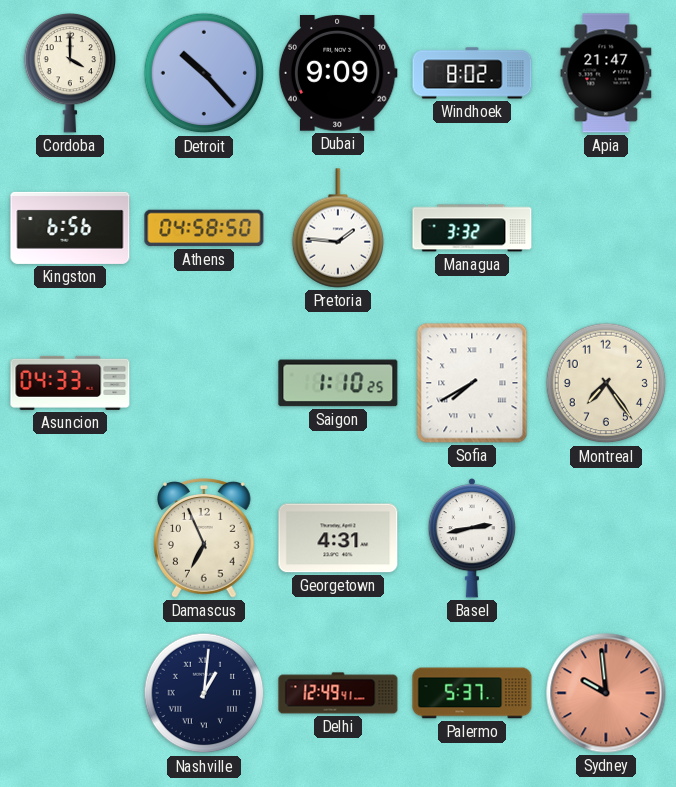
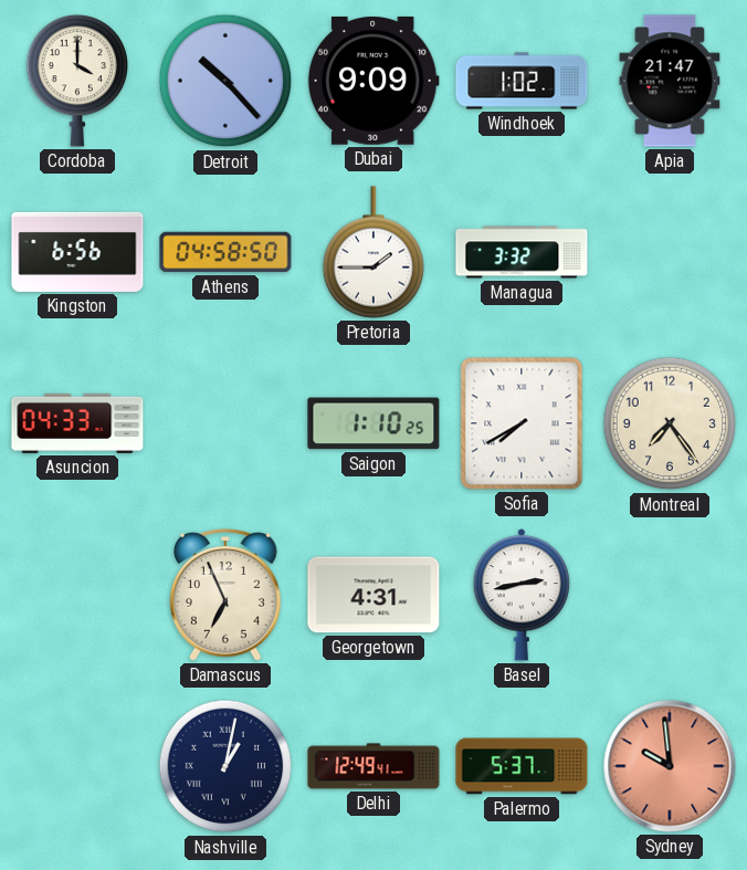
Windhoek: 8:02 -> 1:02 (522, 81)
Pretoria: 1:46 -> 1:45 (373, 252)
Nashville: 1:01 -> 1:02 (225, 766)
